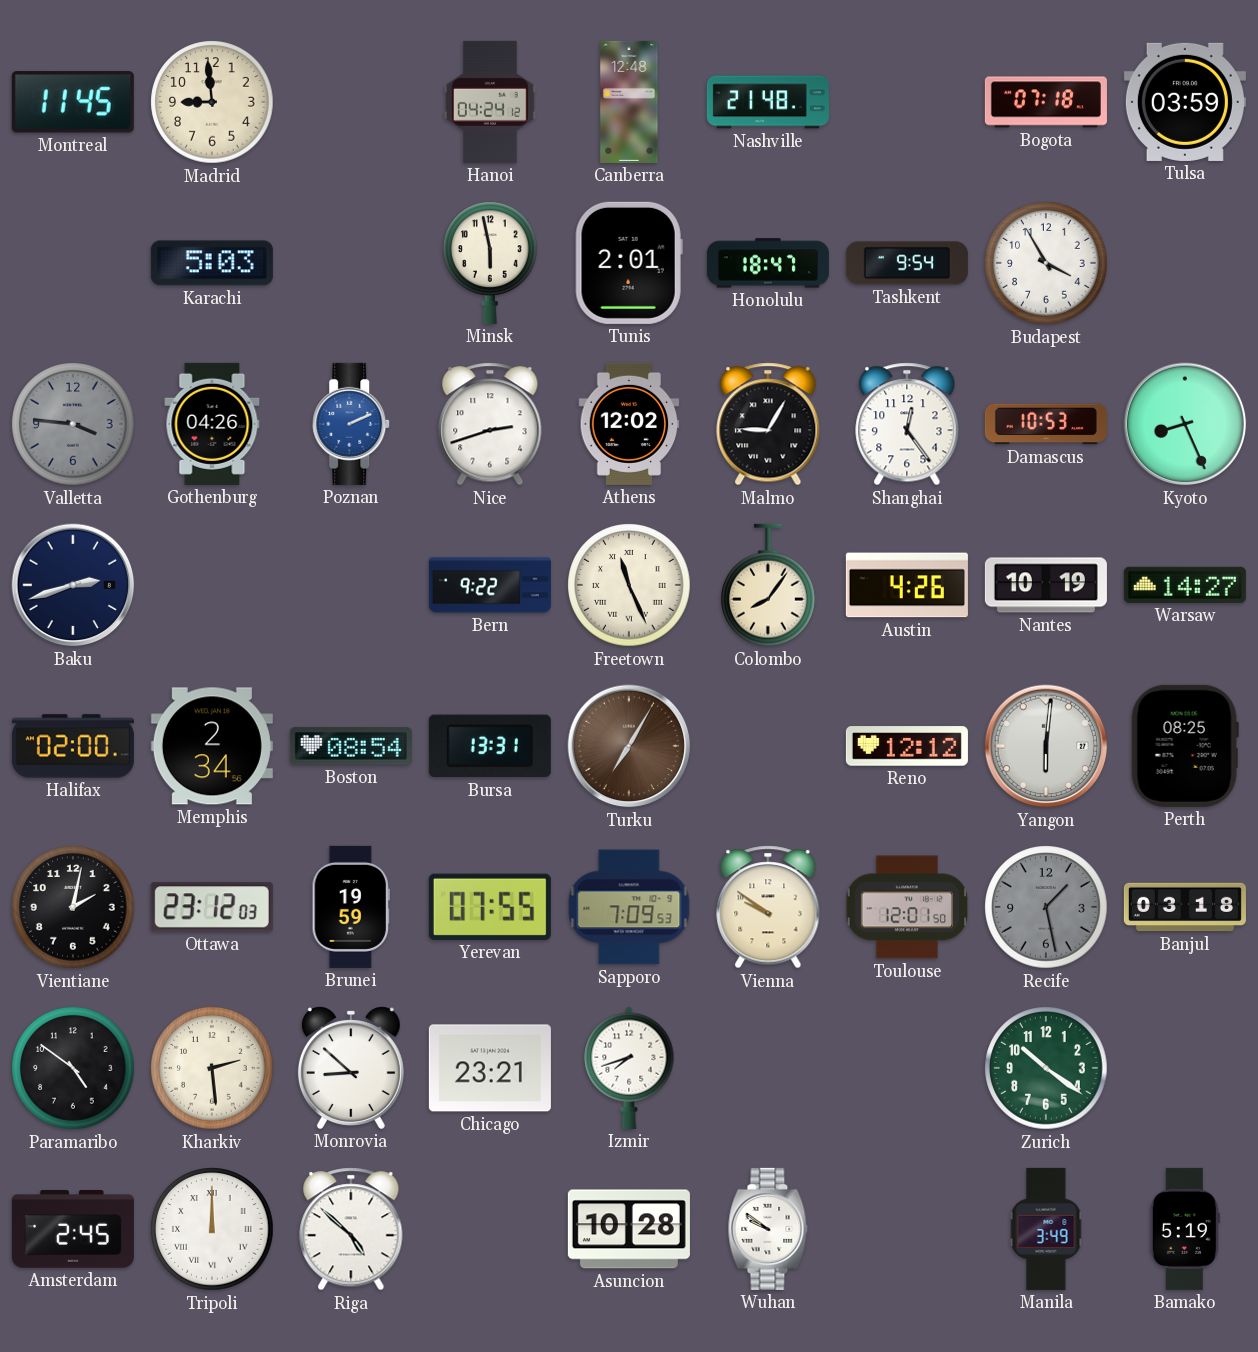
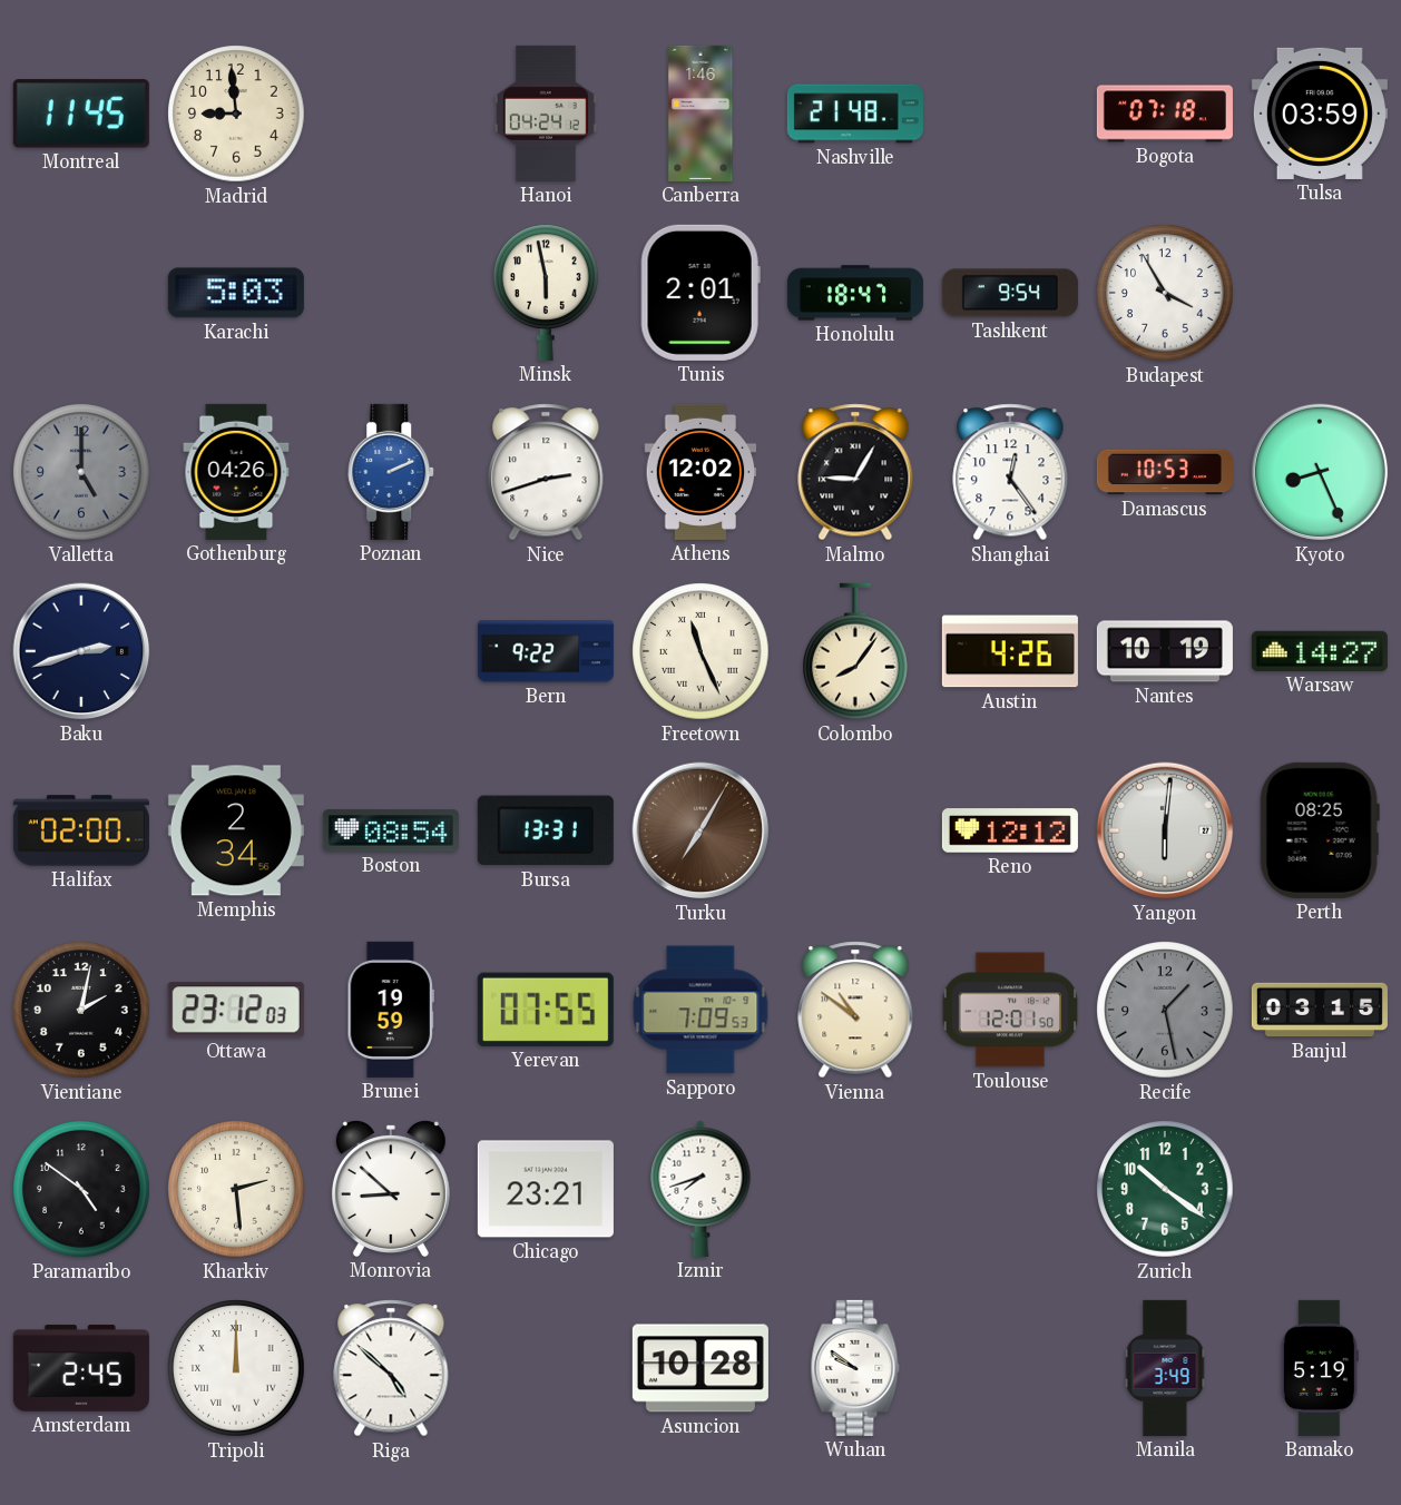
Canberra: 12:48 -> 1:46 (700, 114)
Valletta: 3:46 -> 5:00 (81, 472)
Vienna: 9:51 -> 10:51 (855, 1010)
Banjul: 03:18 -> 03:15 (1320, 1010)
